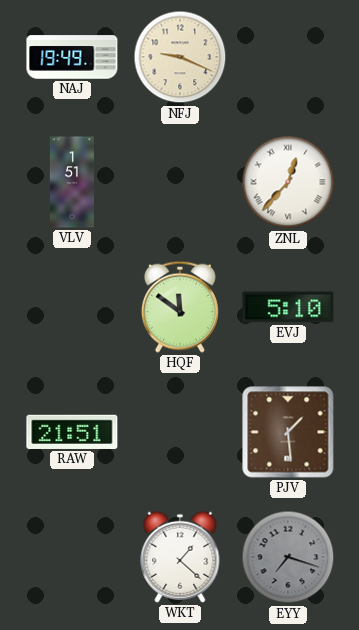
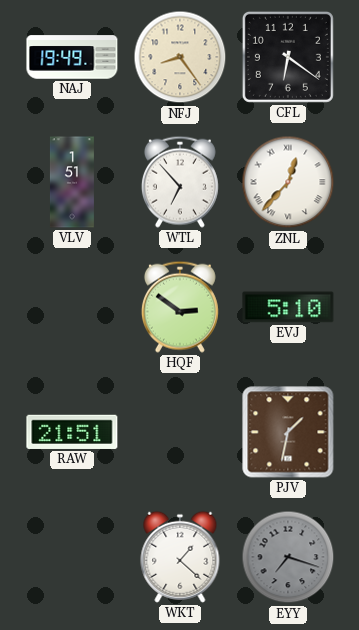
NFJ: 9:19 -> 8:24 (180, 57)
CFL: none -> 6:21 (288, 57)
WTL: none -> 6:53 (180, 182)
HQF: 11:51 -> 2:51 (180, 307)
PJV: 1:29 -> 1:32 (288, 432)
